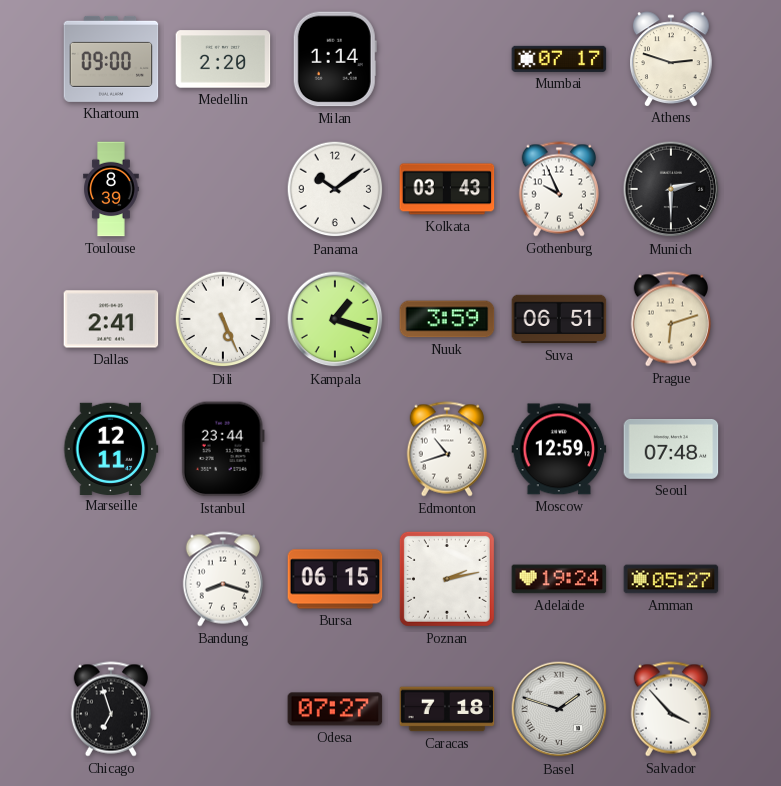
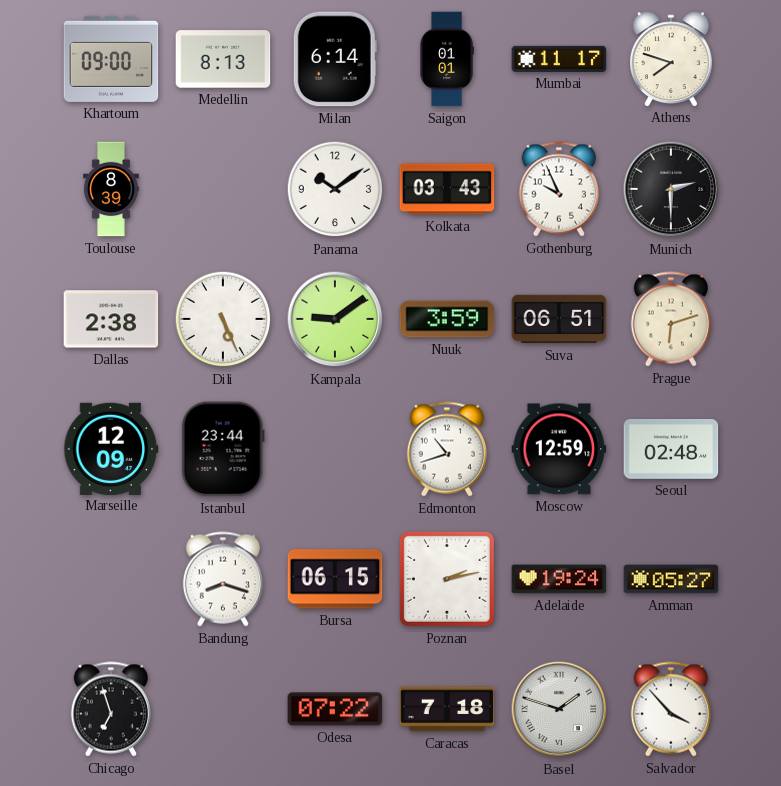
Medellin: 2:20 -> 8:13 (223, 59)
Milan: 1:14 -> 6:14 (335, 59)
Saigon: none -> 01:01 (447, 59)
Mumbai: 07:17 -> 11:17 (559, 59)
Athens: 2:48 -> 7:48 (672, 59)
Dallas: 2:41 -> 2:38 (111, 319)
Kampala: 1:18 -> 9:09 (335, 319)
Marseille: 12:11 -> 12:09 (111, 448)
Seoul: 07:48 -> 02:48 (671, 450)
Odesa: 07:27 -> 07:22 (335, 709)
